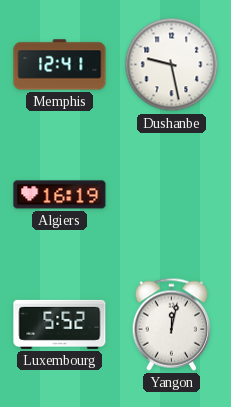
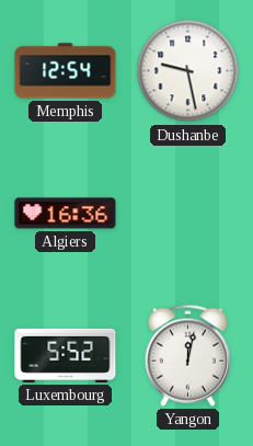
Memphis: 12:41 -> 12:54 (66, 71)
Algiers: 16:19 -> 16:36 (66, 214)
